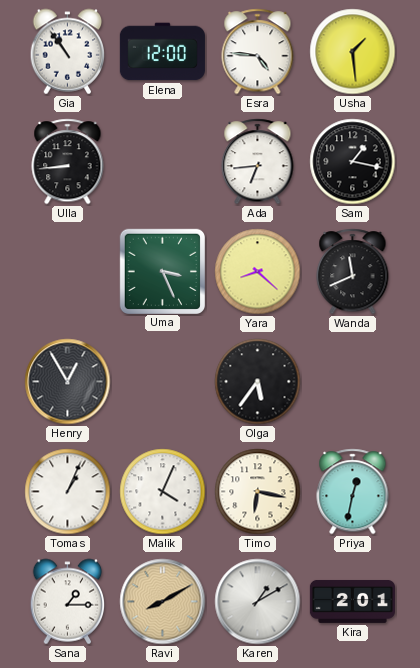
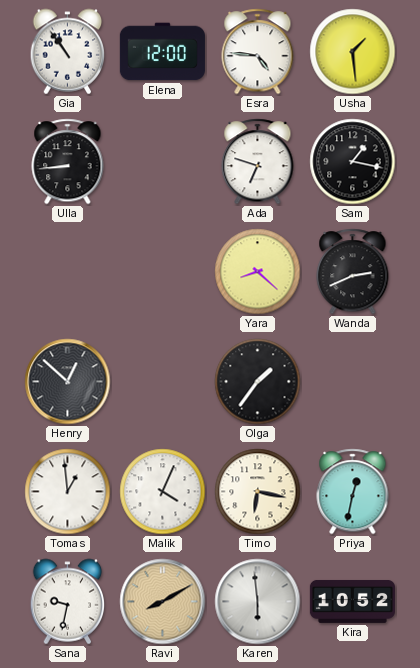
Ada: 6:44 -> 6:48 (258, 162)
Uma: 3:26 -> none (162, 271)
Wanda: 11:41 -> 2:41 (353, 272)
Henry: 12:55 -> 12:52 (68, 382)
Olga: 5:36 -> 1:36 (258, 382)
Tomas: 1:04 -> 12:59 (68, 492)
Sana: 1:15 -> 9:32 (68, 602)
Karen: 1:10 -> 5:59 (258, 602)
Kira: 2:01 -> 10:52 (352, 601)
